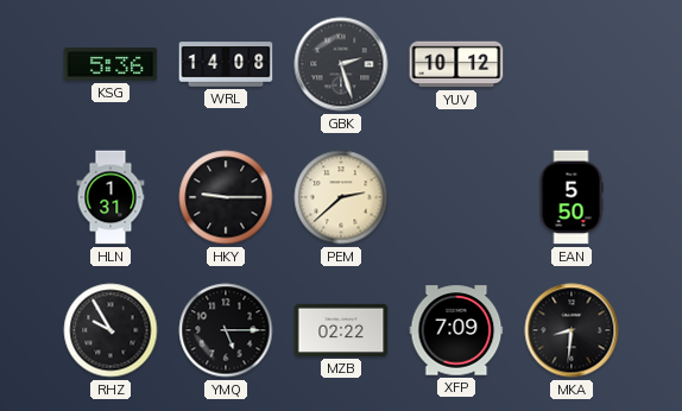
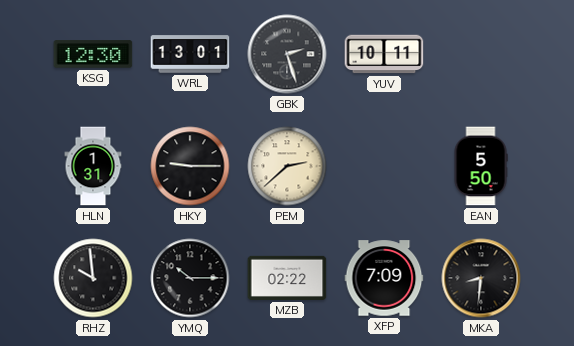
KSG: 5:36 -> 12:30 (93, 54)
WRL: 14:08 -> 13:01 (190, 54)
YUV: 10:12 -> 10:11 (384, 54)
RHZ: 9:55 -> 9:59 (93, 278)
YMQ: 5:15 -> 10:15 (190, 278)
